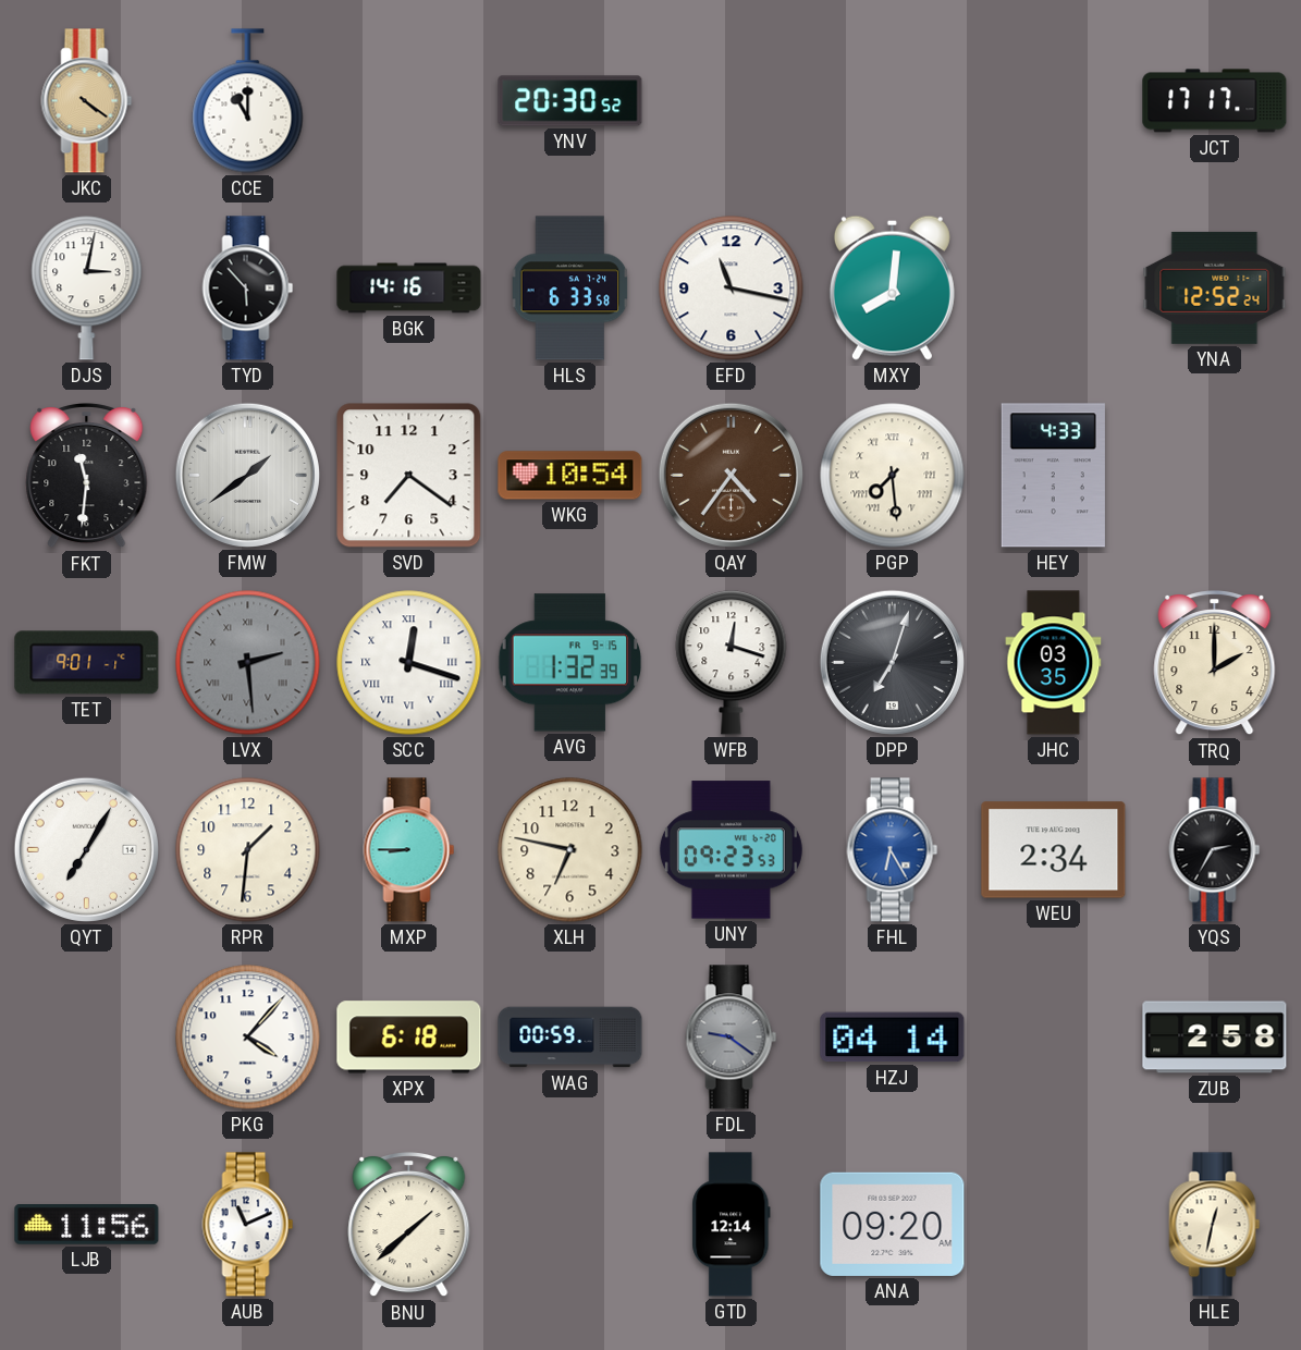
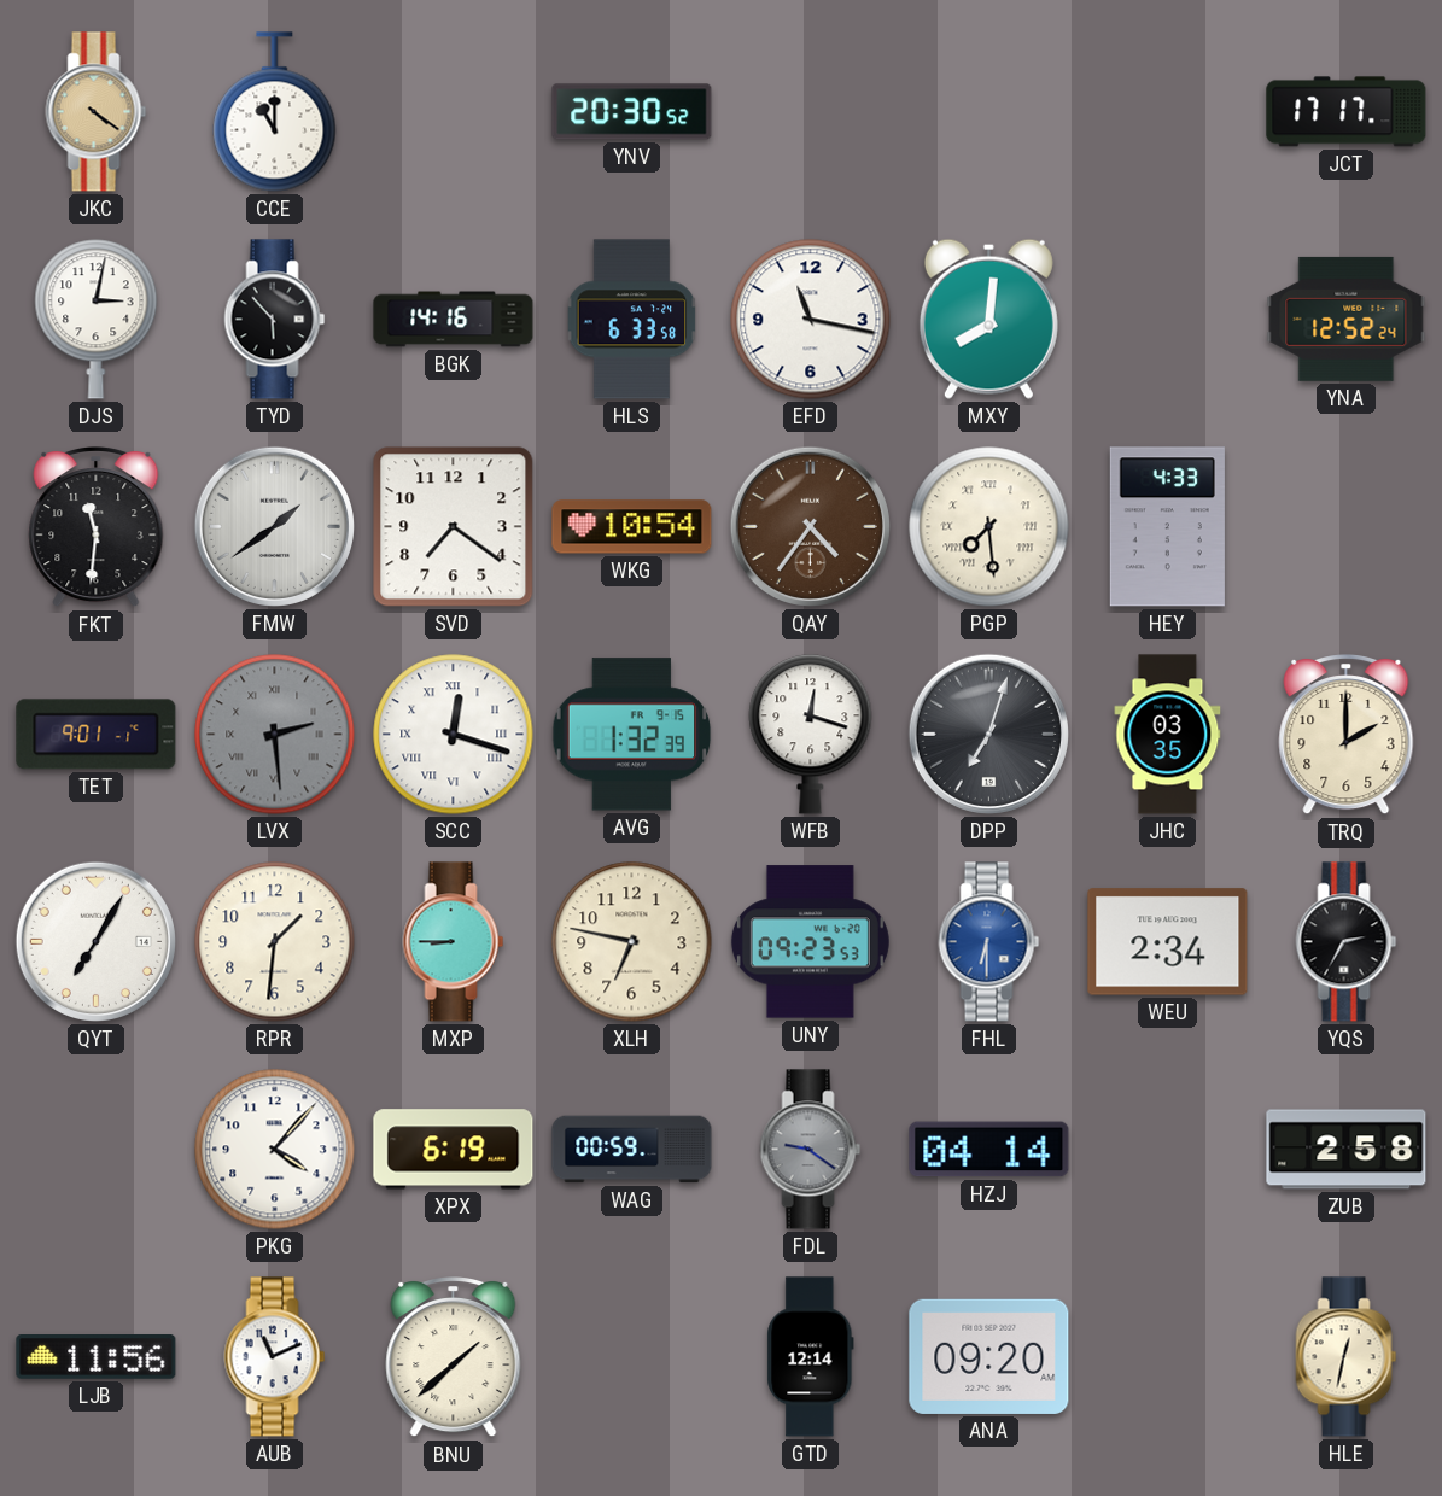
FHL: 6:25 -> 6:30 (989, 942)
XPX: 6:18 -> 6:19 (454, 1150)
